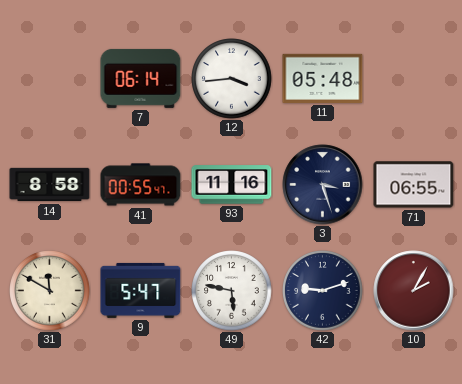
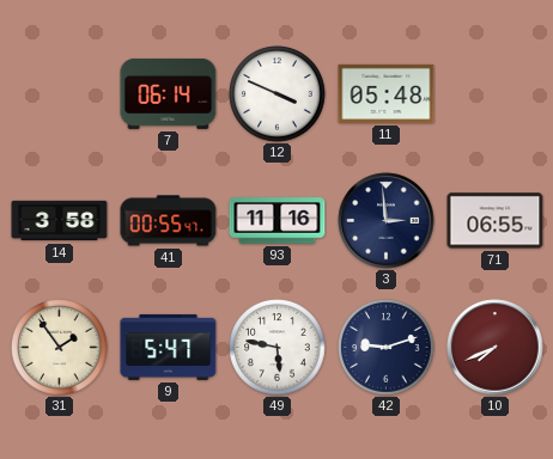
12: 3:44 -> 3:49 (278, 94)
14: 8:58 -> 3:58 (60, 221)
3: 3:27 -> 2:59 (387, 221)
31: 11:50 -> 1:54 (60, 348)
10: 2:05 -> 7:41 (496, 348)
